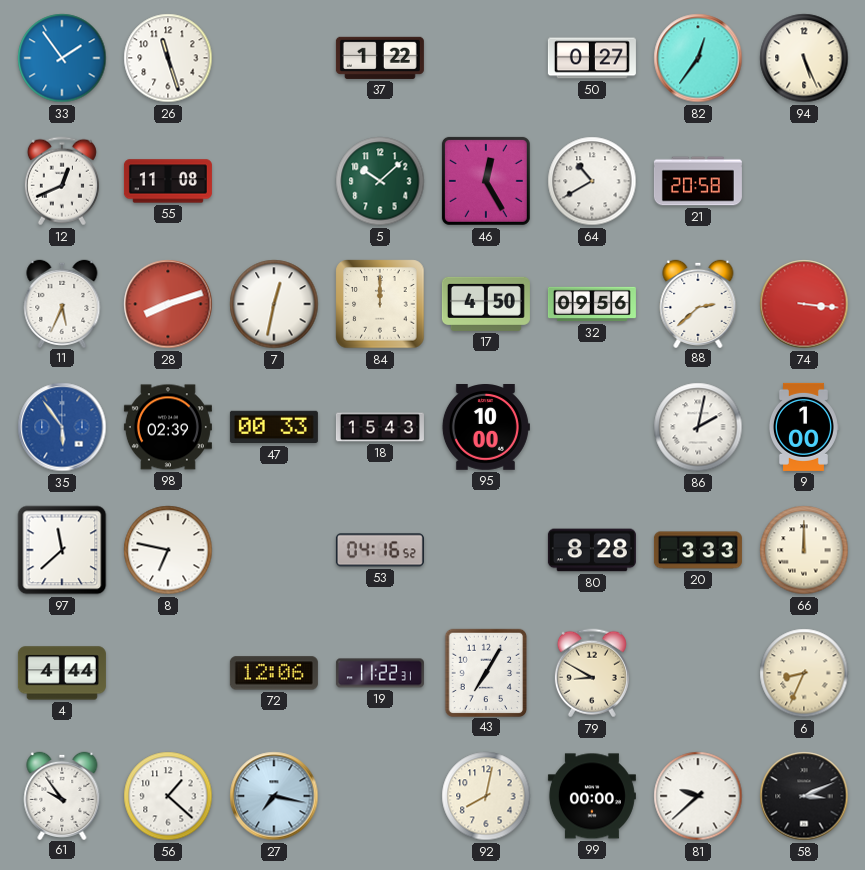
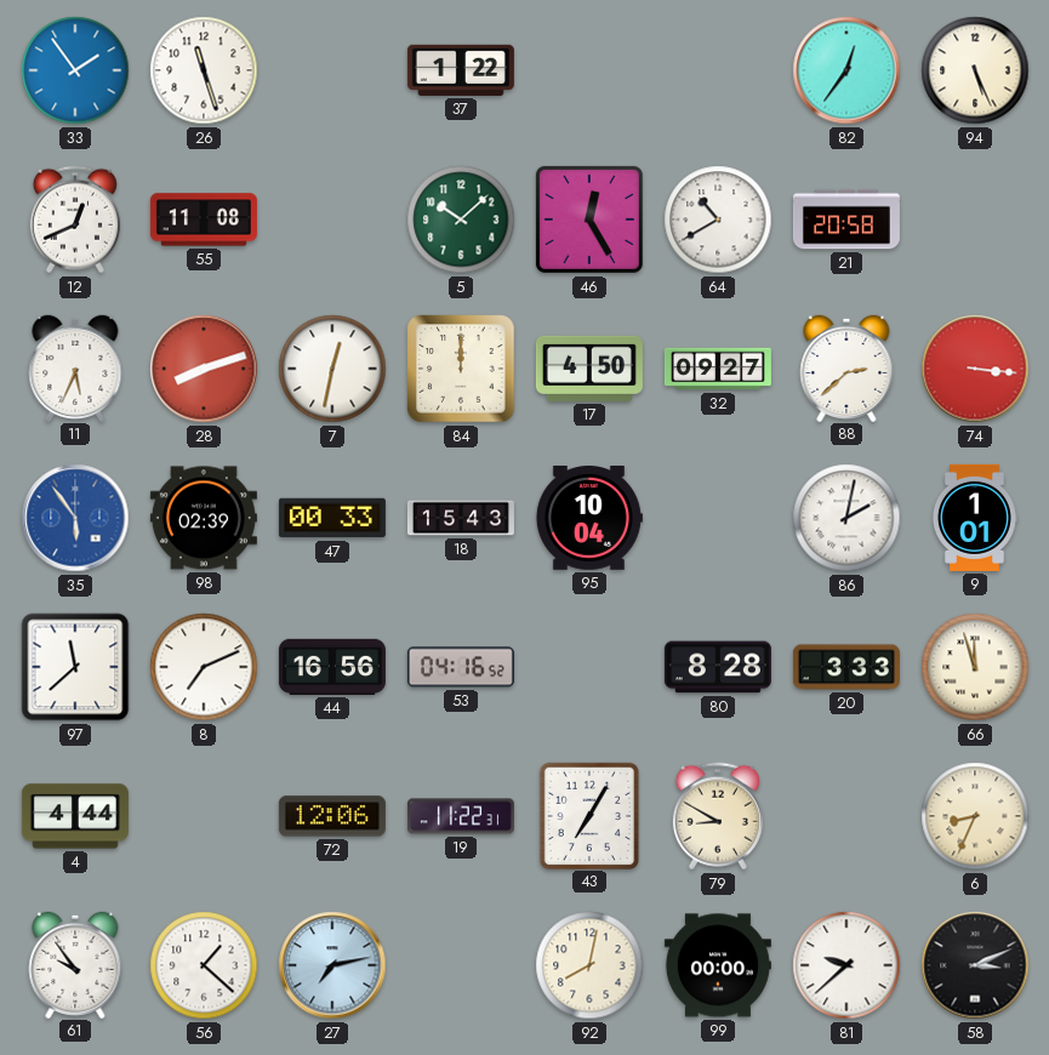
50: 0:27 -> none (592, 58)
32: 09:56 -> 09:27 (718, 369)
95: 10:00 -> 10:04 (588, 519)
9: 1:00 -> 1:01 (974, 518)
8: 6:47 -> 7:11 (204, 667)
44: none -> 16:56 (332, 667)
66: 12:00 -> 11:57 (975, 667)
27: 7:17 -> 7:13 (332, 965)
